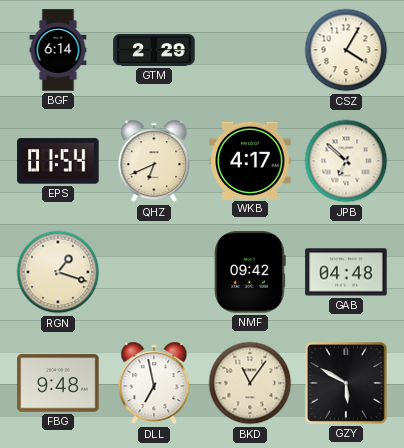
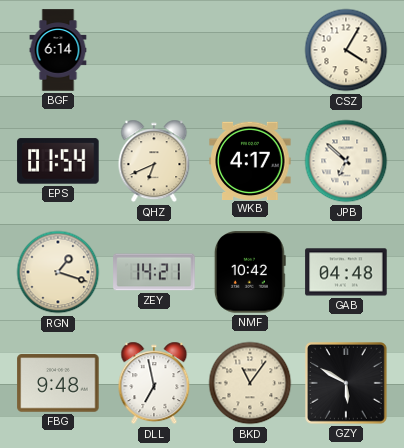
GTM: 2:29 -> none (154, 50)
ZEY: none -> 14:21 (154, 272)
NMF: 09:42 -> 10:42 (250, 272)
